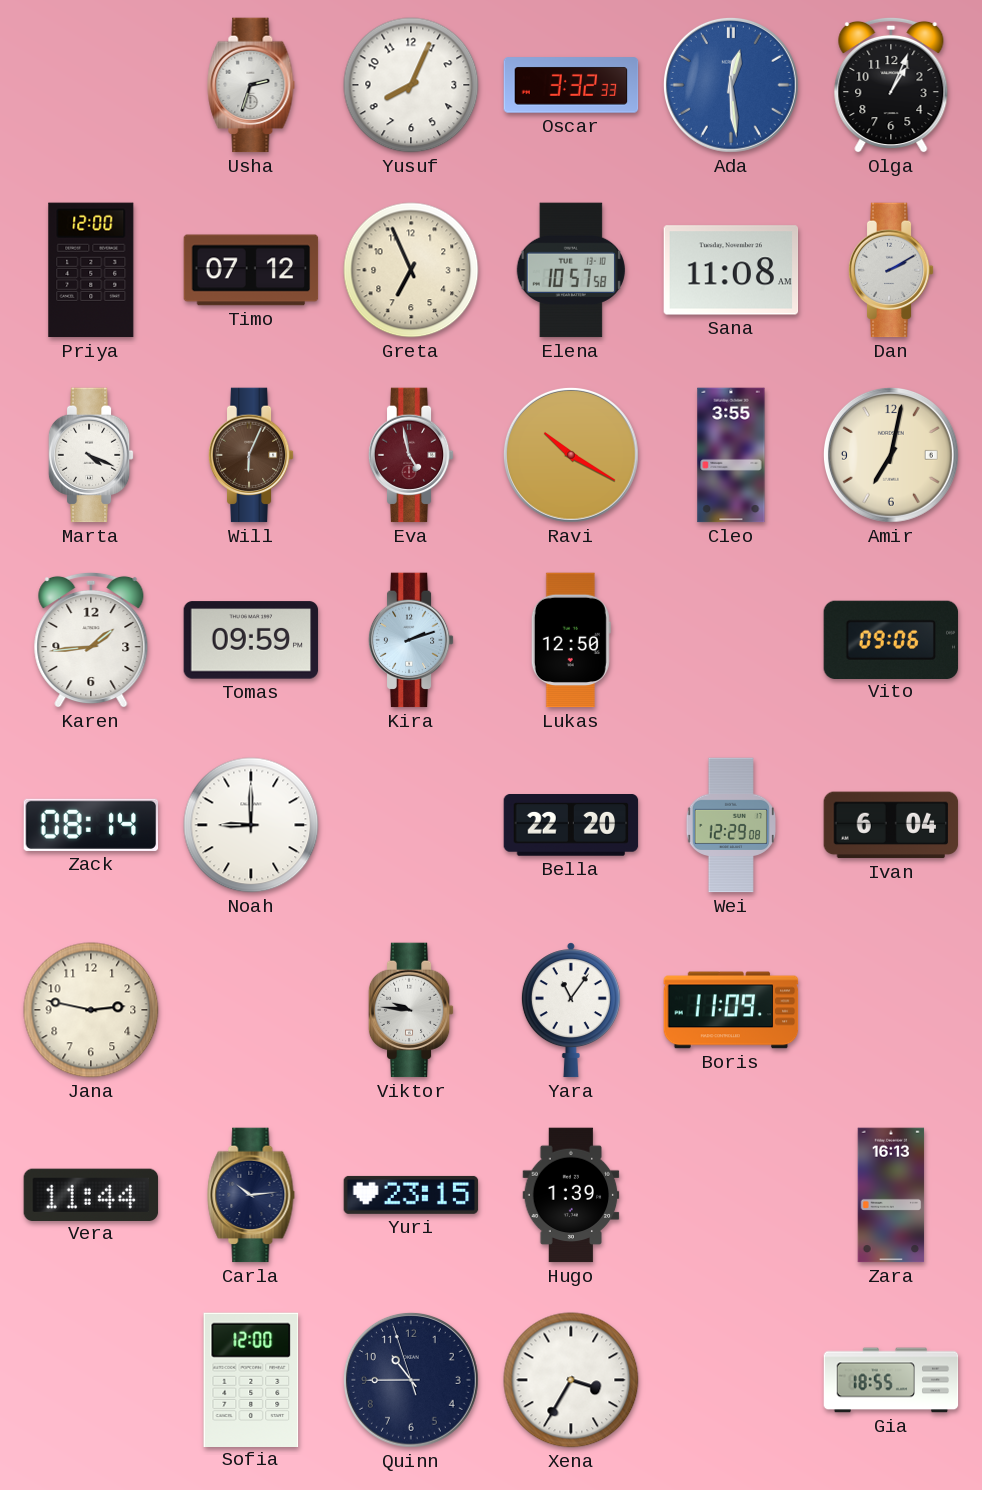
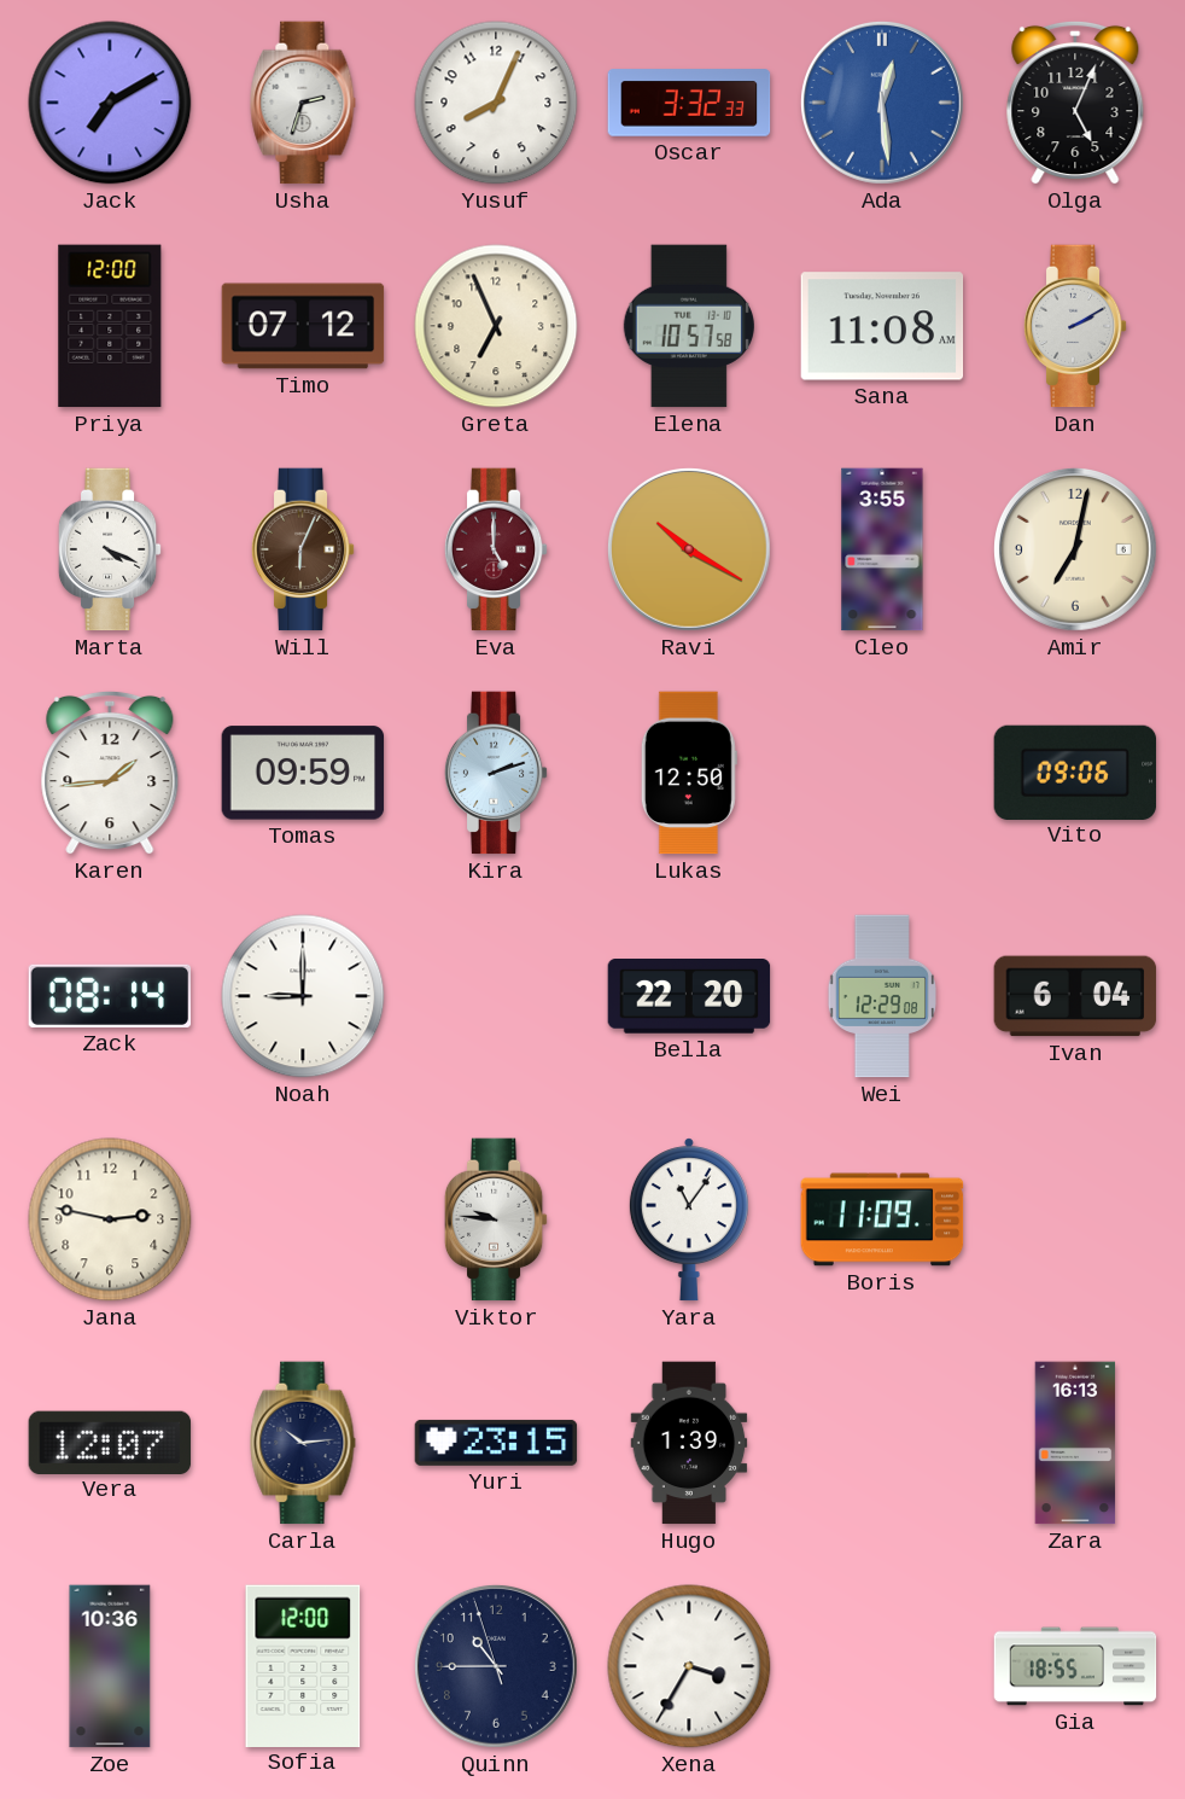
Jack: none -> 7:10 (110, 103)
Olga: 1:04 -> 5:04 (1075, 103)
Eva: 4:58 -> 5:00 (496, 549)
Vera: 11:44 -> 12:07 (110, 1442)
Zoe: none -> 10:36 (110, 1666)
